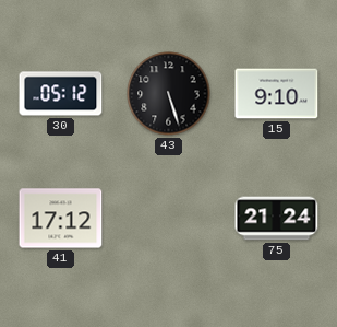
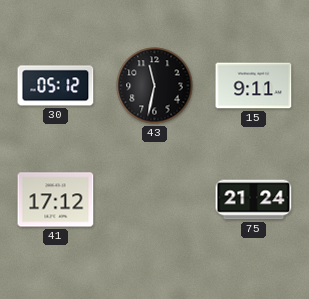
43: 5:27 -> 11:32 (155, 86)
15: 9:10 -> 9:11 (254, 86)
